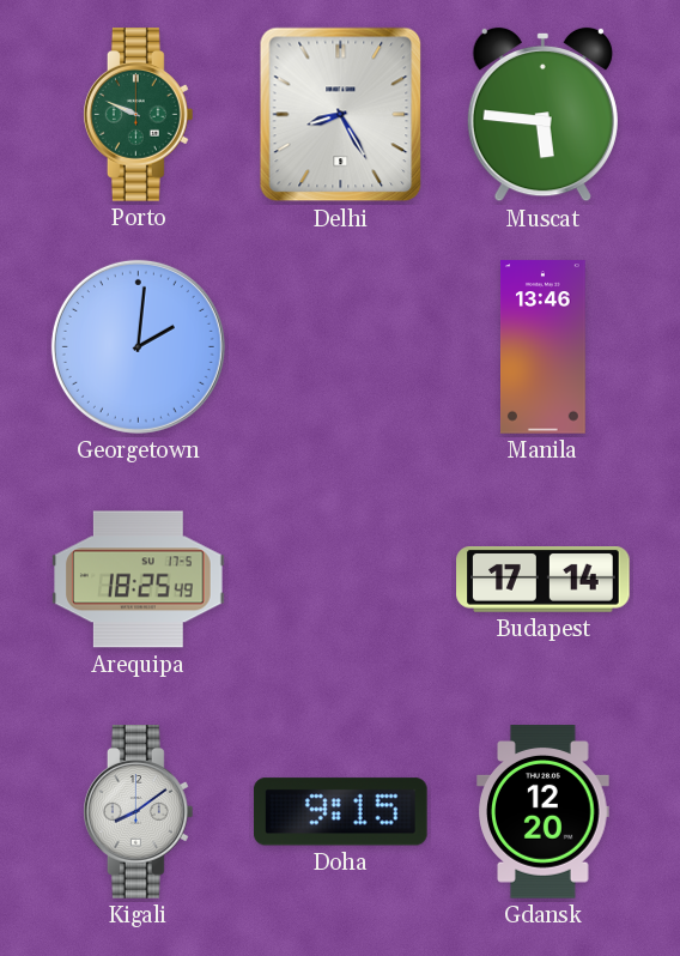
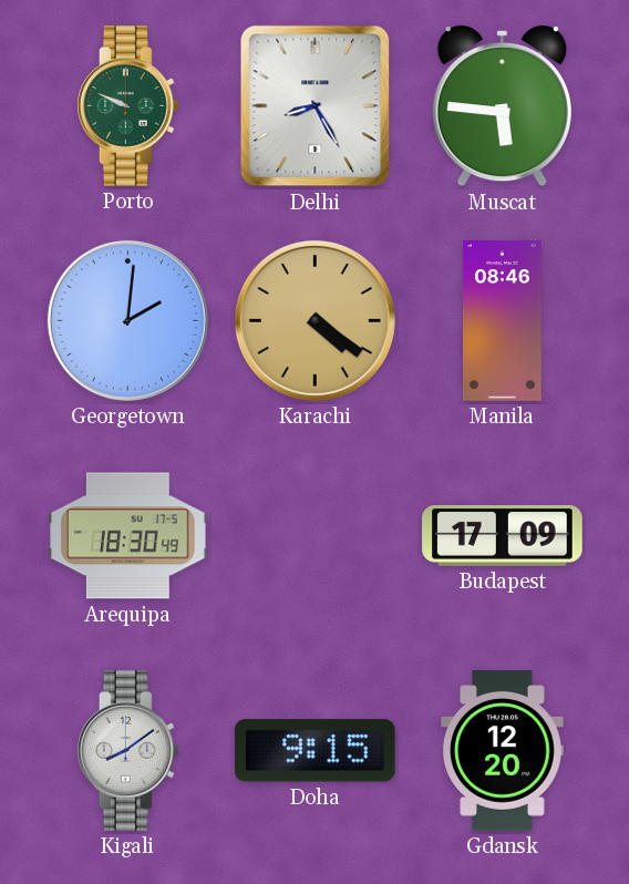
Karachi: none -> 4:21 (314, 320)
Manila: 13:46 -> 08:46 (503, 321)
Arequipa: 18:25 -> 18:30 (128, 536)
Budapest: 17:14 -> 17:09 (503, 536)
